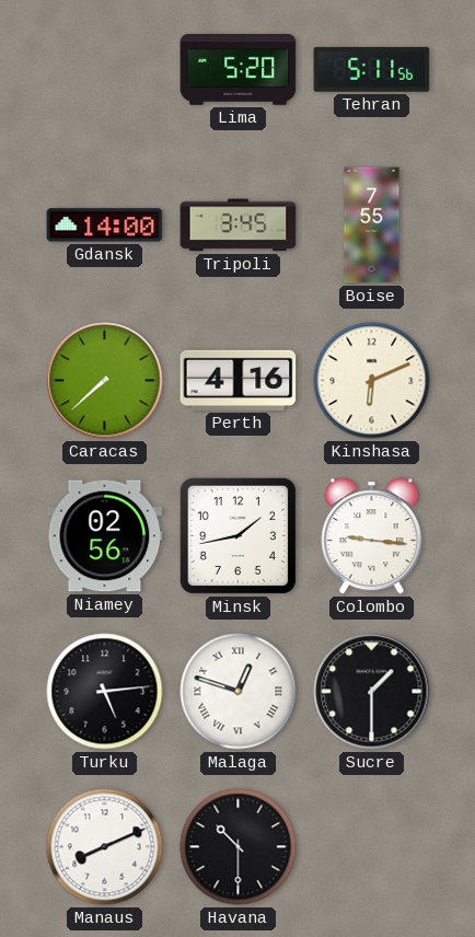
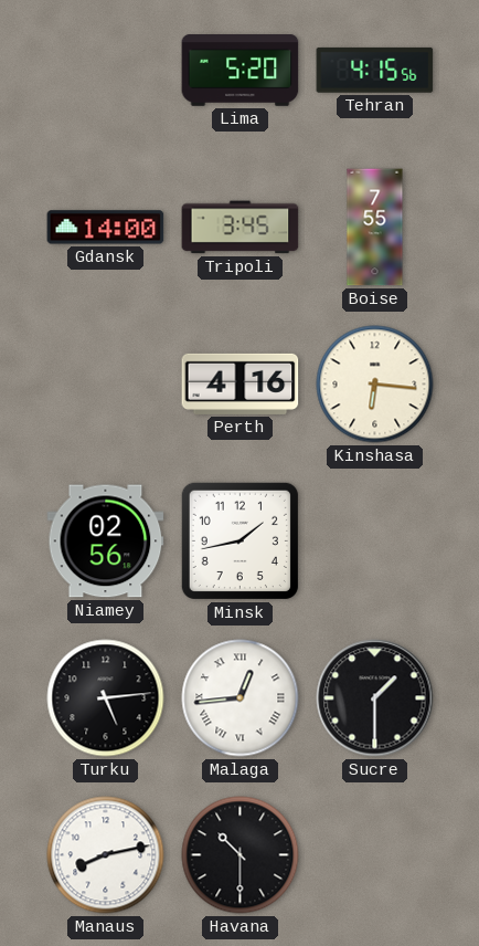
Tehran: 5:11 -> 4:15 (375, 70)
Caracas: 7:38 -> none (105, 381)
Kinshasa: 6:11 -> 6:16 (375, 385)
Colombo: 9:16 -> none (372, 536)
Malaga: 12:48 -> 12:44 (241, 698)
Manaus: 8:11 -> 8:13 (106, 855)
